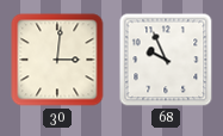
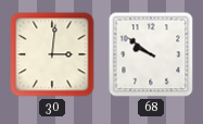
68: 9:56 -> 9:51 (151, 54)
